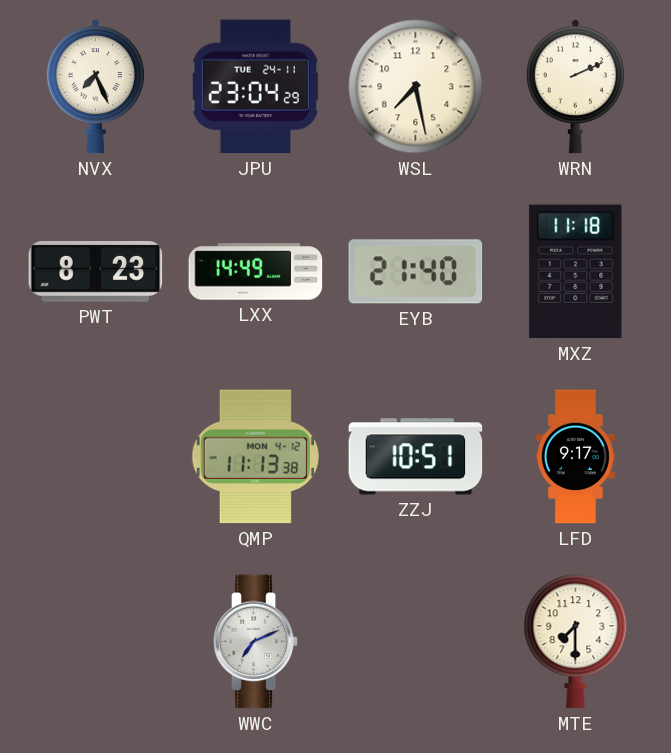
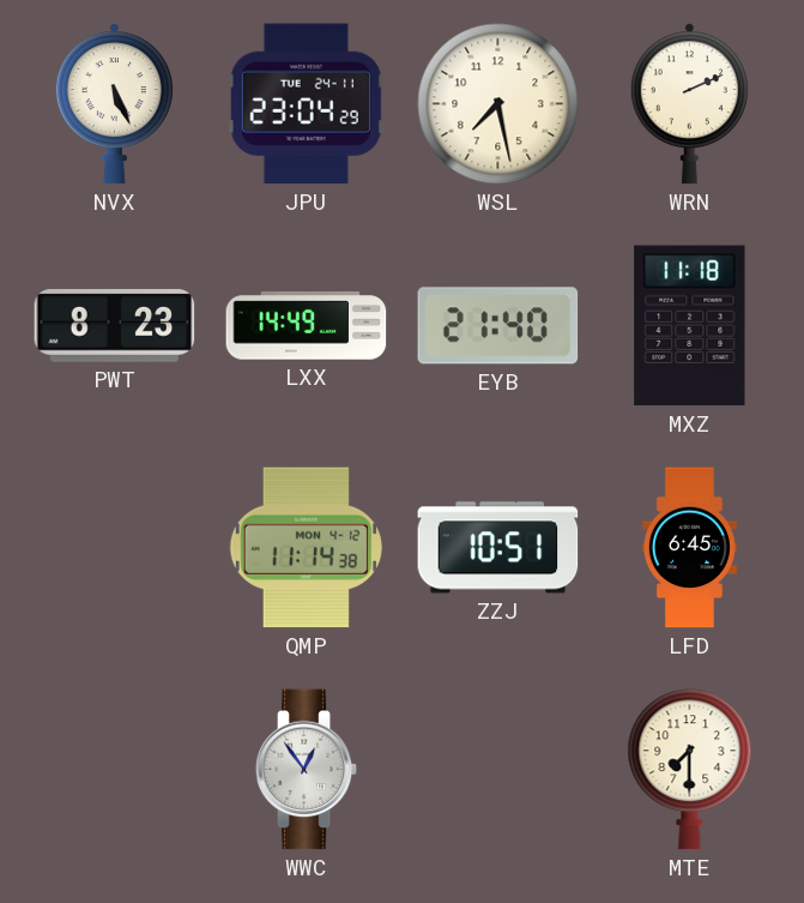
NVX: 7:26 -> 5:26 (114, 104)
QMP: 11:13 -> 11:14 (306, 548)
LFD: 9:17 -> 6:45 (689, 548)
WWC: 7:11 -> 12:54 (307, 770)
